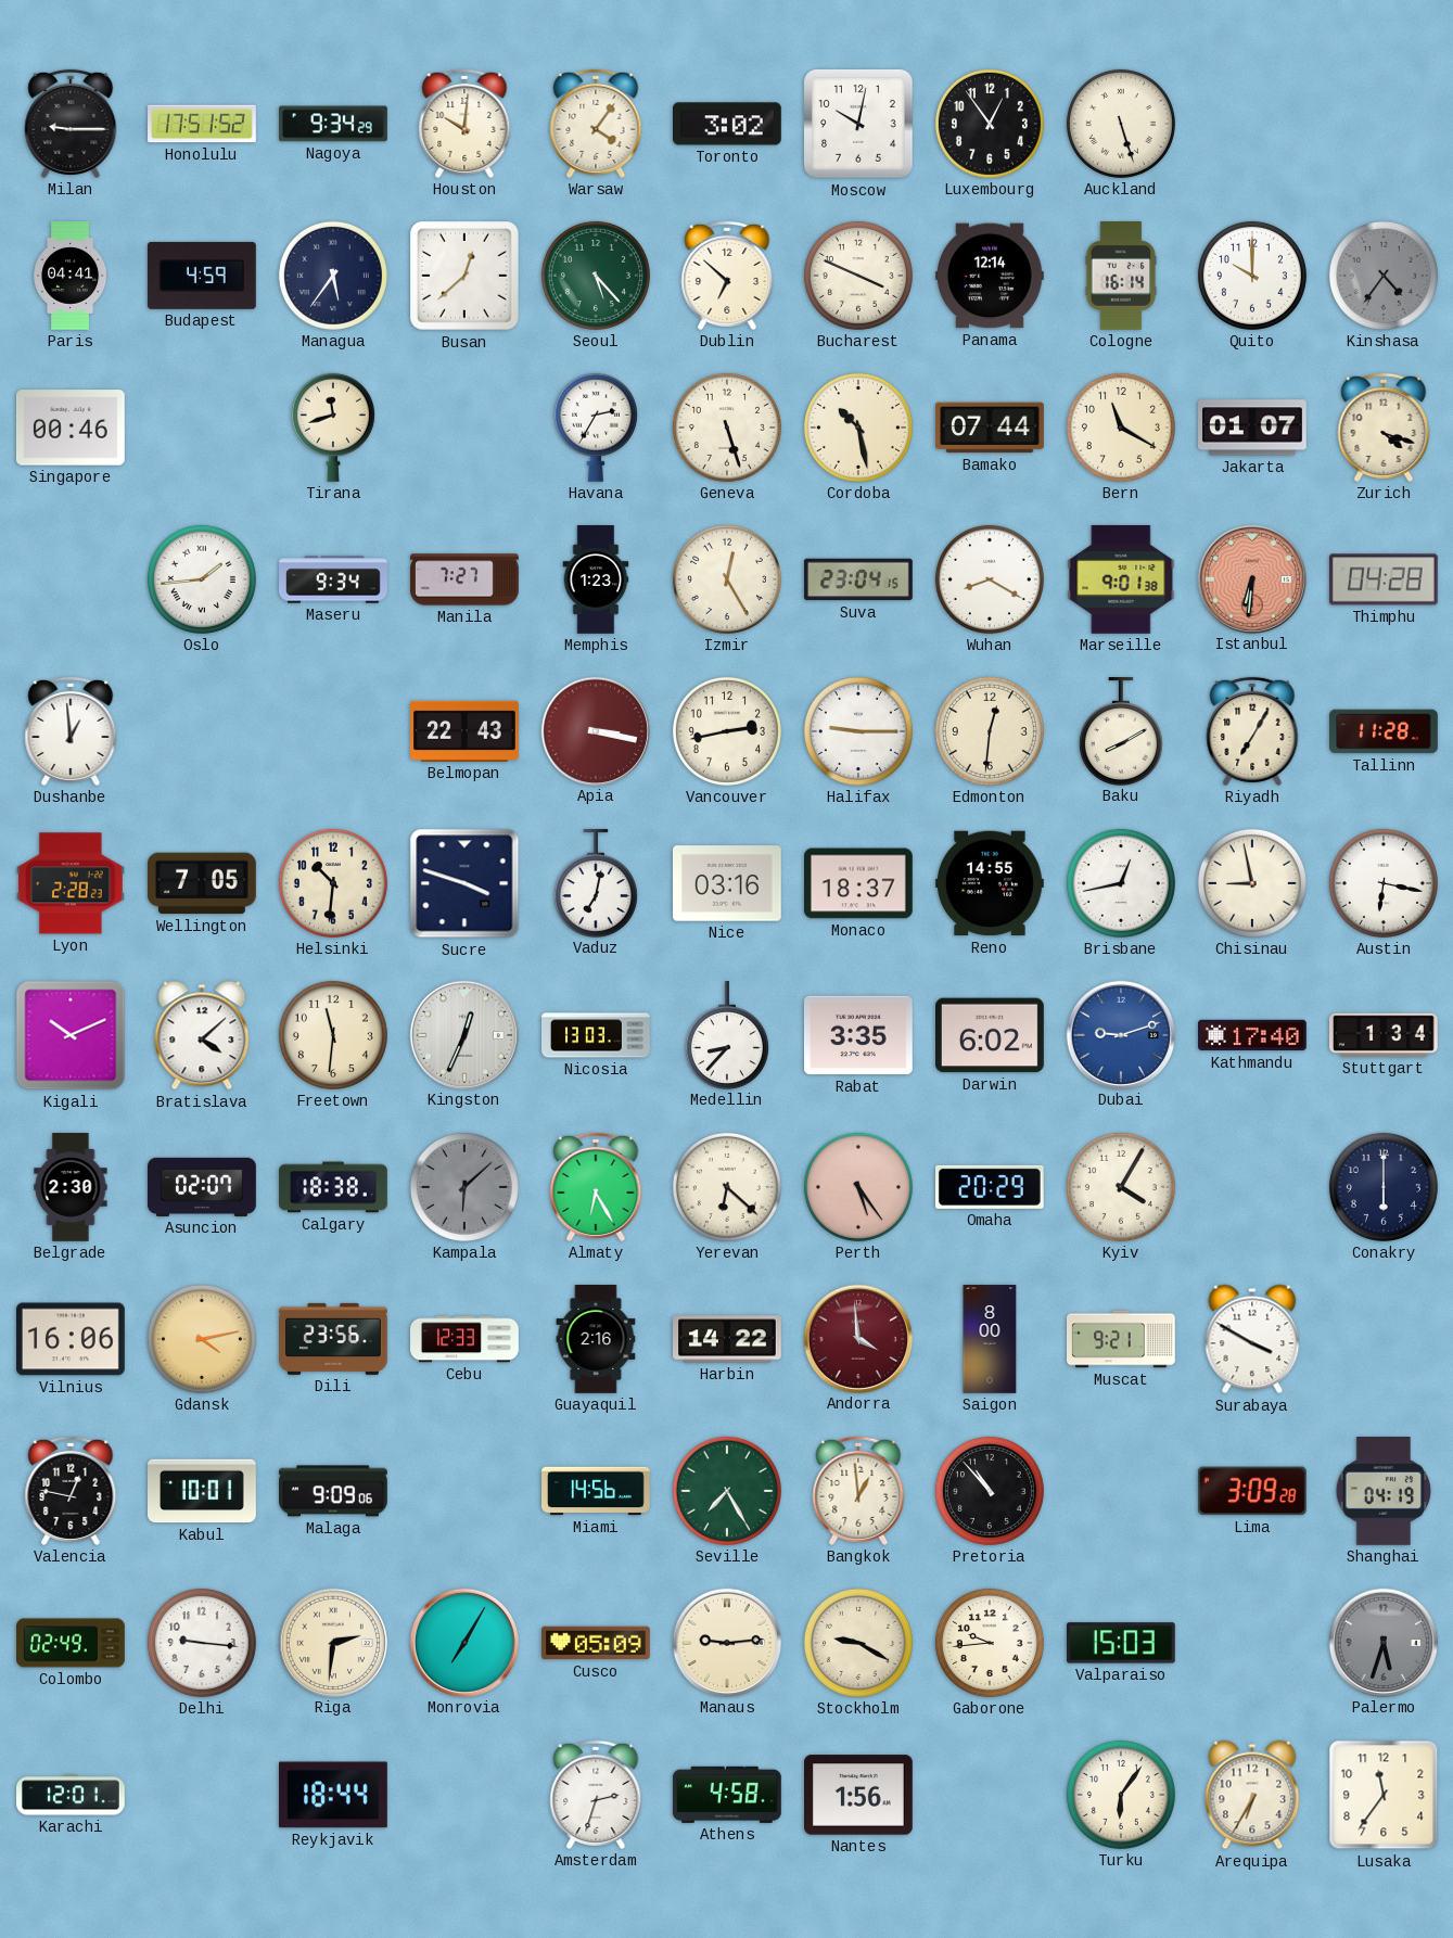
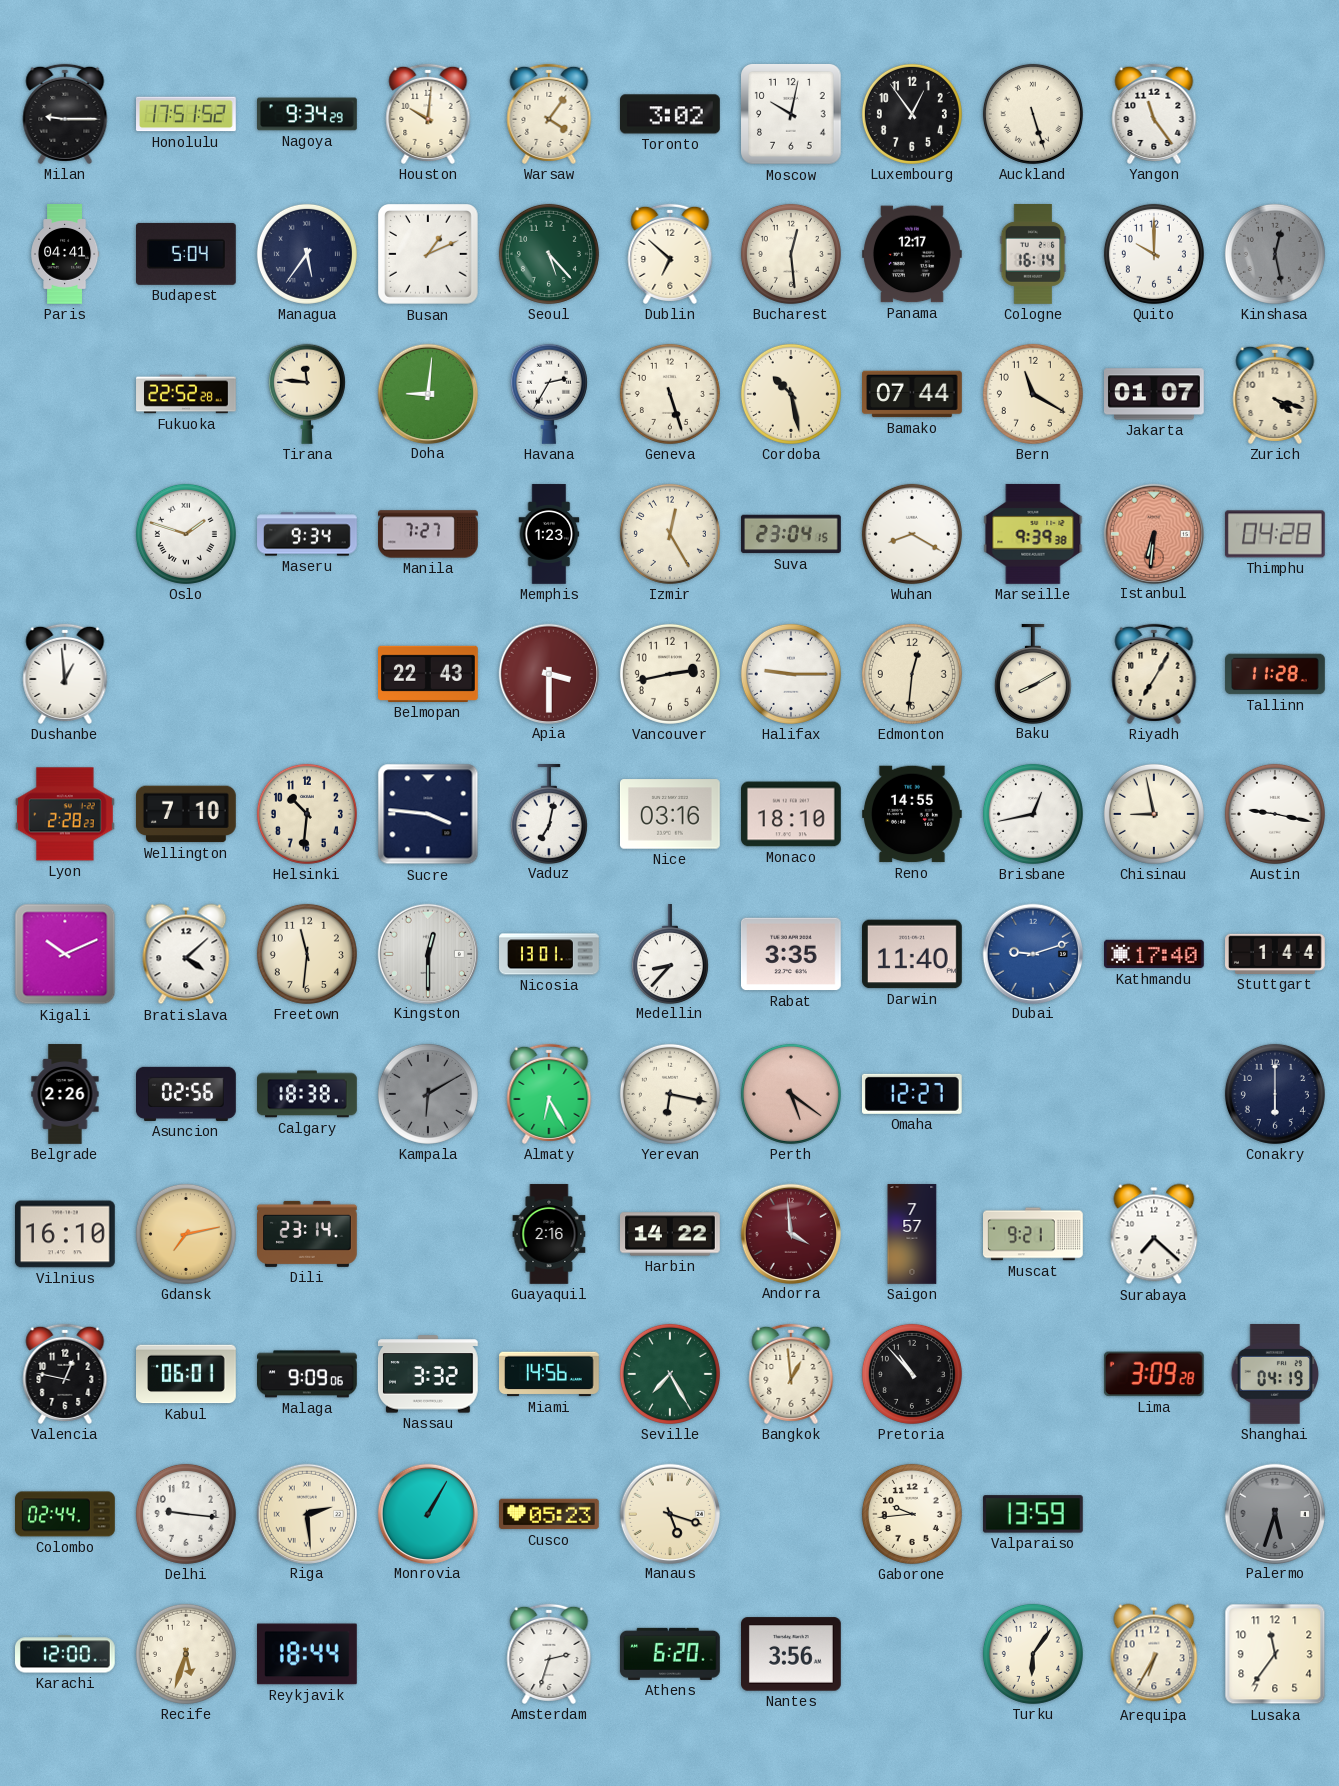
Yangon: none -> 11:24 (1154, 114)
Budapest: 4:59 -> 5:04 (186, 254)
Busan: 12:38 -> 1:11 (429, 255)
Bucharest: 3:49 -> 12:29 (791, 254)
Panama: 12:14 -> 12:17 (913, 254)
Kinshasa: 4:36 -> 12:28 (1275, 254)
Singapore: 00:46 -> none (71, 428)
Fukuoka: none -> 22:52 (186, 394)
Tirana: 11:42 -> 11:46 (307, 394)
Doha: none -> 9:01 (427, 393)
Oslo: 1:44 -> 1:48 (186, 534)
Marseille: 9:01 -> 9:39 (1033, 534)
Apia: 3:17 -> 3:30 (548, 673)
Wellington: 7:05 -> 7:10 (186, 814)
Sucre: 3:48 -> 3:46 (428, 814)
Monaco: 18:37 -> 18:10 (792, 814)
Austin: 6:17 -> 9:17 (1275, 814)
Kingston: 12:34 -> 12:30 (427, 953)
Nicosia: 13:03 -> 13:01 (549, 954)
Darwin: 6:02 -> 11:40 (913, 954)
Stuttgart: 1:34 -> 1:44 (1276, 954)
Belgrade: 2:30 -> 2:26 (65, 1094)
Asuncion: 02:07 -> 02:56 (187, 1094)
Kampala: 6:08 -> 6:10 (428, 1094)
Yerevan: 6:22 -> 6:17 (670, 1094)
Perth: 5:24 -> 5:21 (791, 1094)
Omaha: 20:29 -> 12:27 (912, 1094)
Kyiv: 4:05 -> none (1121, 1187)
Vilnius: 16:06 -> 16:10 (66, 1234)
Gdansk: 4:13 -> 7:13 (186, 1234)
Dili: 23:56 -> 23:14 (308, 1234)
Cebu: 12:33 -> none (464, 1339)
Saigon: 8:00 -> 7:57 (912, 1234)
Surabaya: 3:50 -> 7:22 (1154, 1234)
Kabul: 10:01 -> 06:01 (187, 1374)
Nassau: none -> 3:32 (429, 1374)
Colombo: 02:49 -> 02:44 (65, 1514)
Riga: 2:31 -> 2:29 (306, 1513)
Monrovia: 7:05 -> 1:05 (427, 1513)
Cusco: 05:09 -> 05:23 (550, 1514)
Manaus: 9:14 -> 5:18 (669, 1513)
Stockholm: 9:20 -> none (858, 1643)
Valparaiso: 15:03 -> 13:59 (1033, 1514)
Karachi: 12:01 -> 12:00 (66, 1654)
Recife: none -> 5:33 (186, 1654)
Athens: 4:58 -> 6:20 (670, 1654)
Nantes: 1:56 -> 3:56 (792, 1654)
